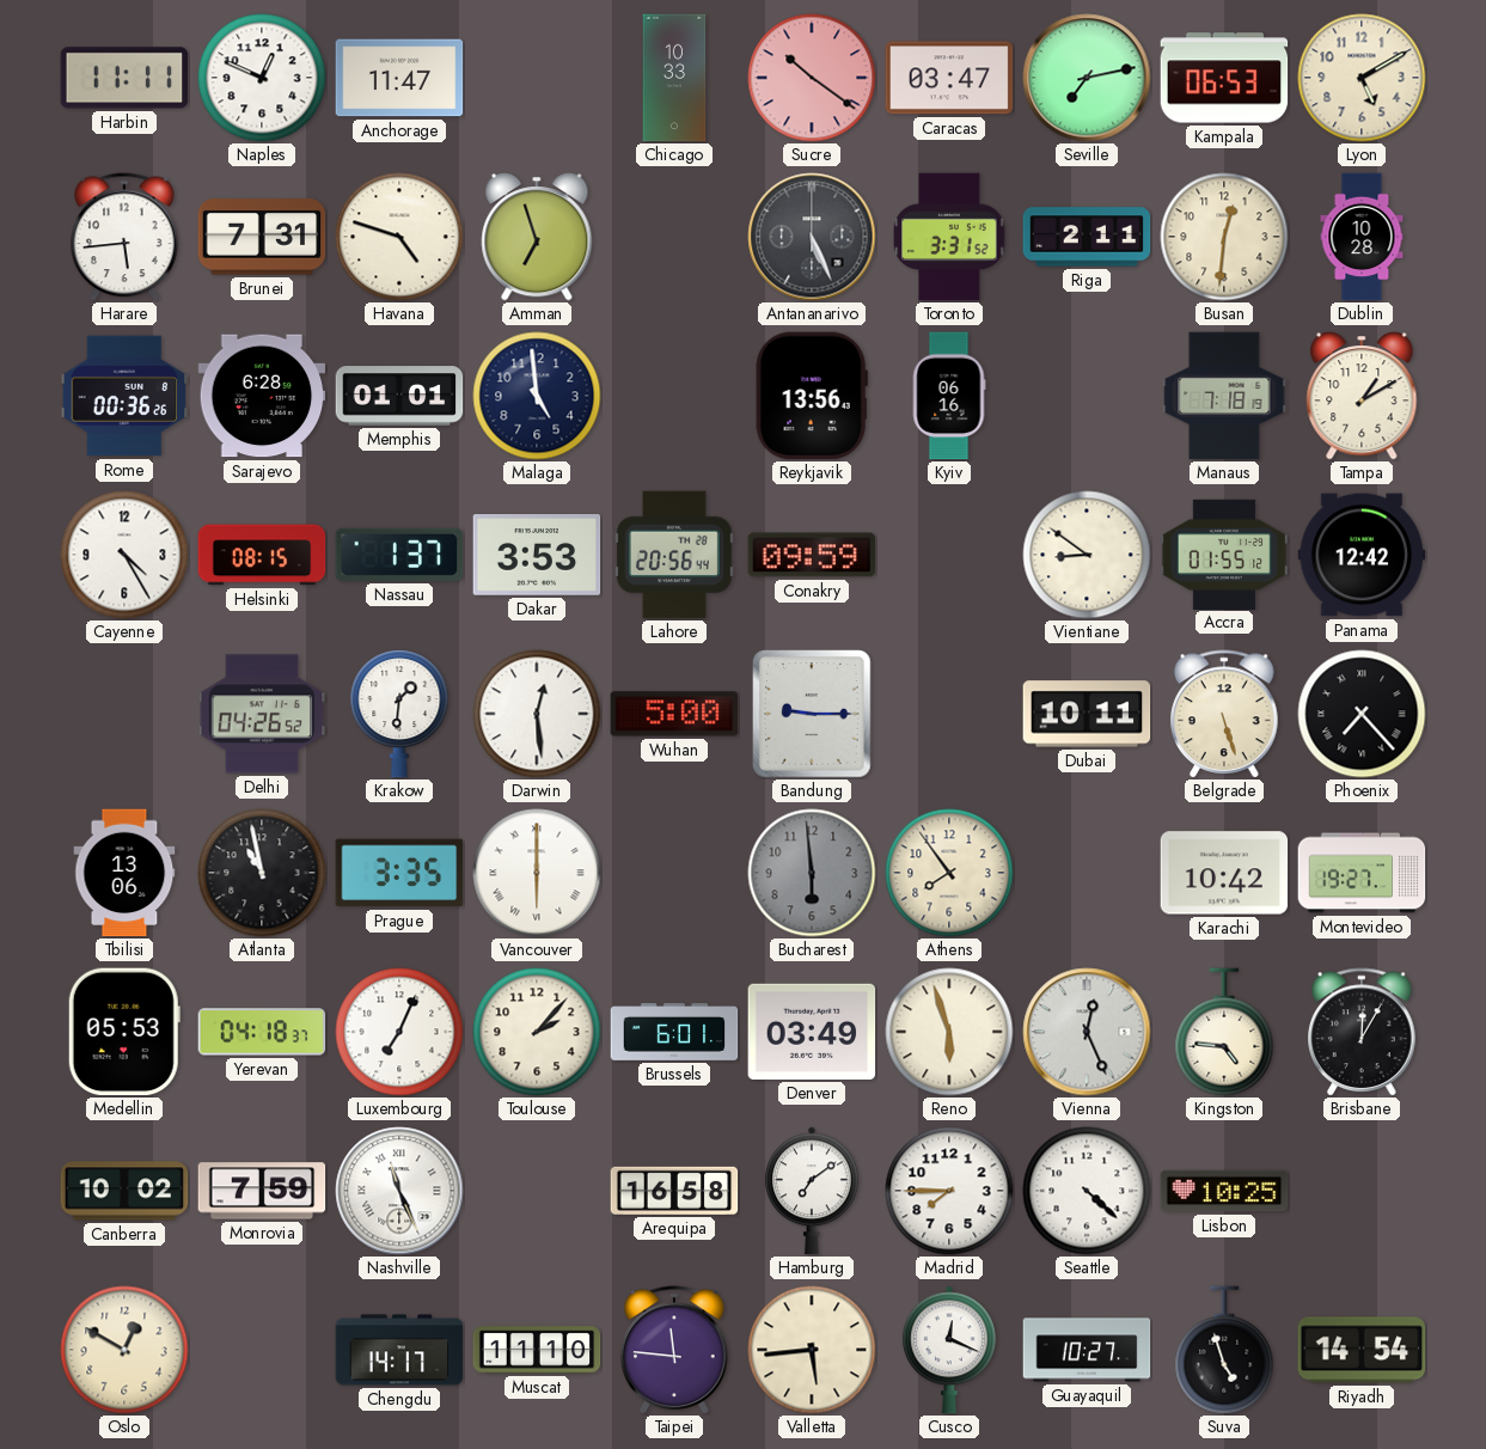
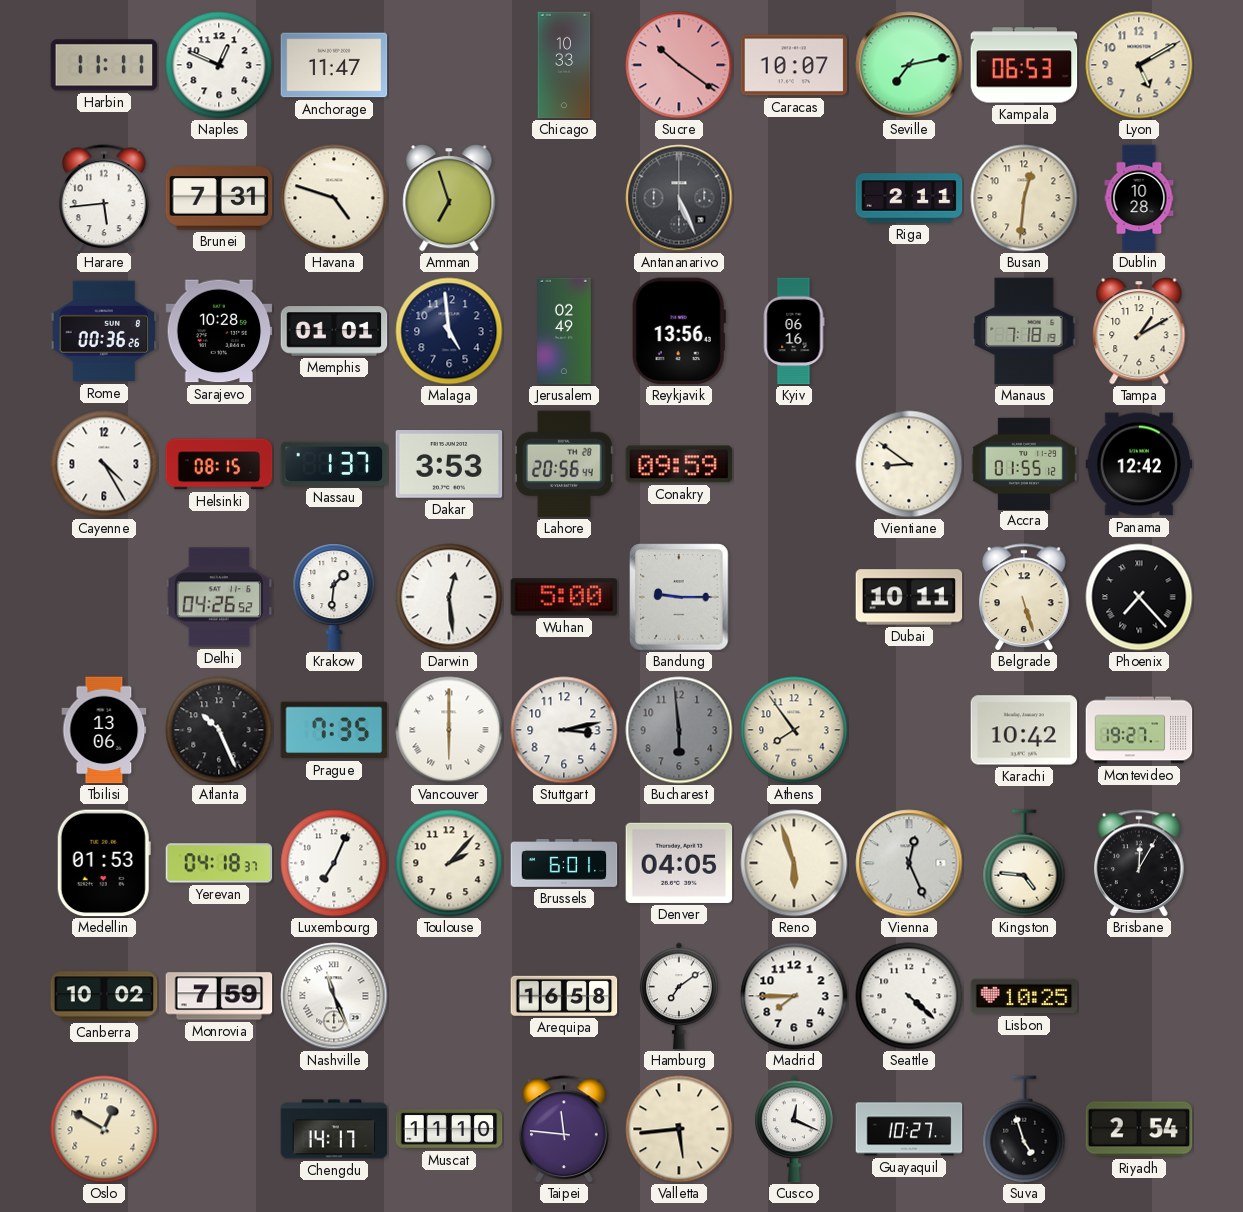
Caracas: 03:47 -> 10:07 (794, 65)
Toronto: 3:31 -> none (950, 237)
Sarajevo: 6:28 -> 10:28 (219, 331)
Jerusalem: none -> 02:49 (565, 331)
Atlanta: 10:58 -> 10:26 (219, 730)
Prague: 3:35 -> 7:35 (334, 730)
Stuttgart: none -> 3:13 (564, 730)
Medellin: 05:53 -> 01:53 (104, 863)
Denver: 03:49 -> 04:05 (679, 863)
Riyadh: 14:54 -> 2:54 (1139, 1129)
